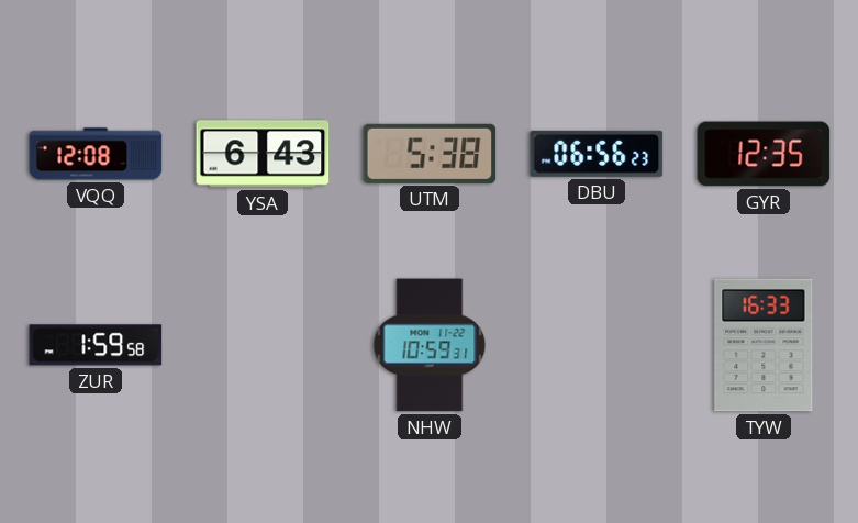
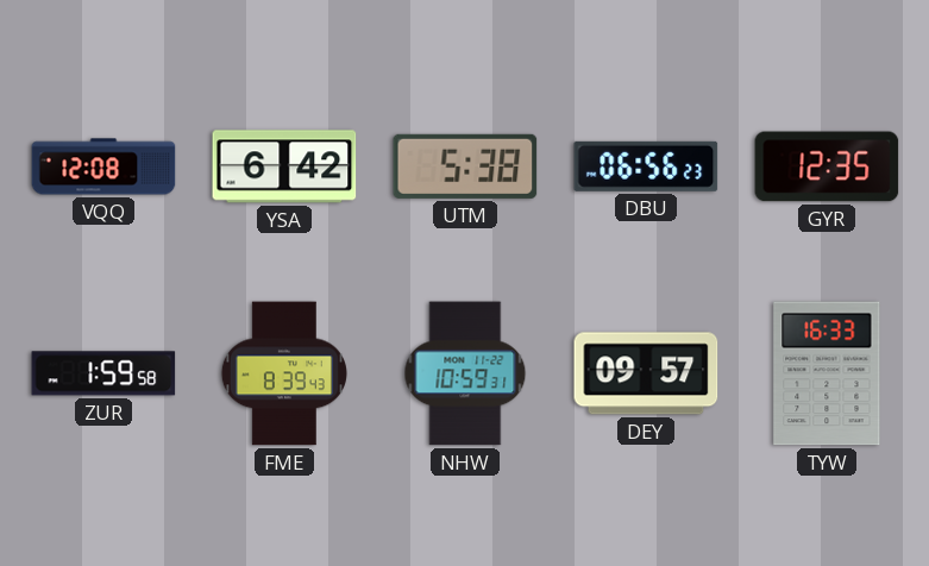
YSA: 6:43 -> 6:42 (284, 166)
FME: none -> 8:39 (284, 373)
DEY: none -> 09:57 (646, 373)
